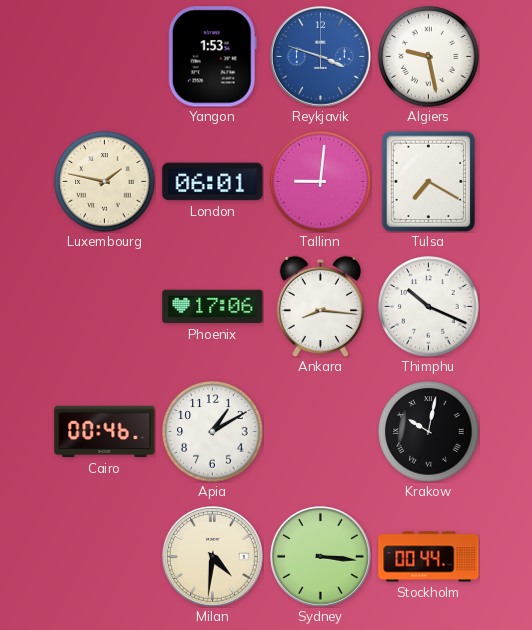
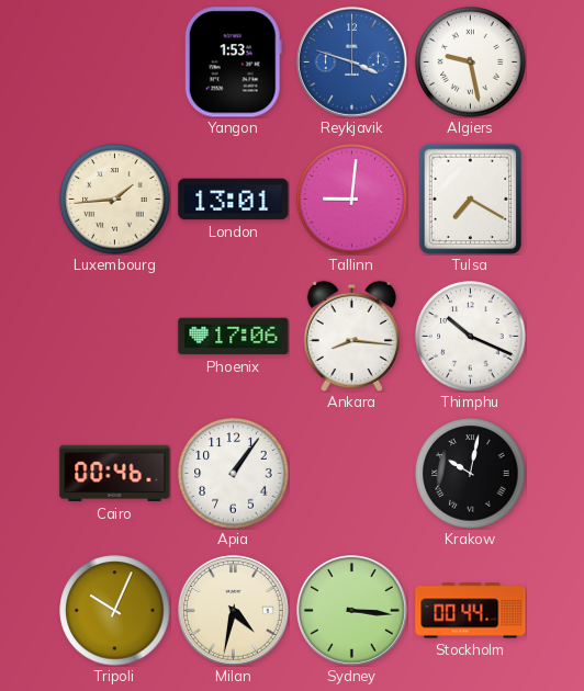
Luxembourg: 1:47 -> 1:44 (115, 200)
London: 06:01 -> 13:01 (234, 200)
Apia: 1:10 -> 1:06 (234, 474)
Tripoli: none -> 10:04 (115, 611)
Milan: 4:31 -> 4:32 (234, 611)
